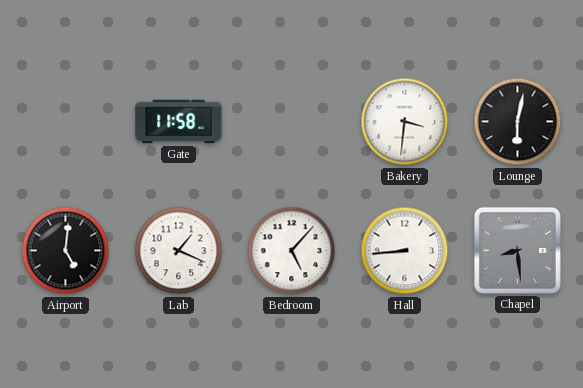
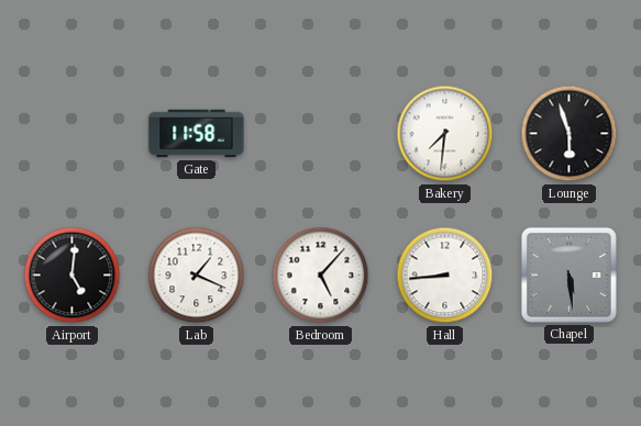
Bakery: 3:31 -> 7:31 (445, 134)
Lounge: 6:02 -> 5:57 (570, 134)
Chapel: 8:29 -> 5:29 (568, 274)
